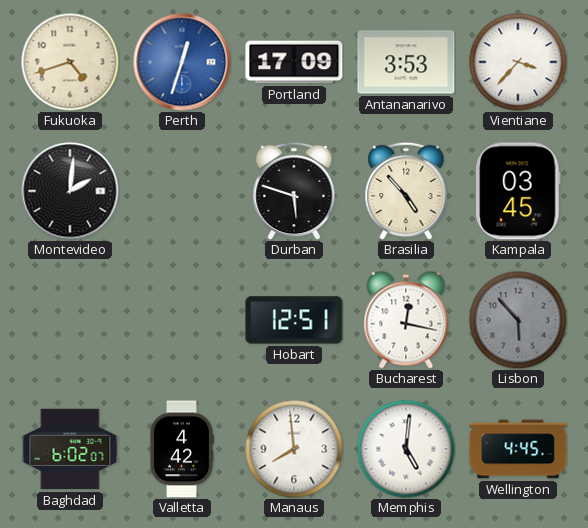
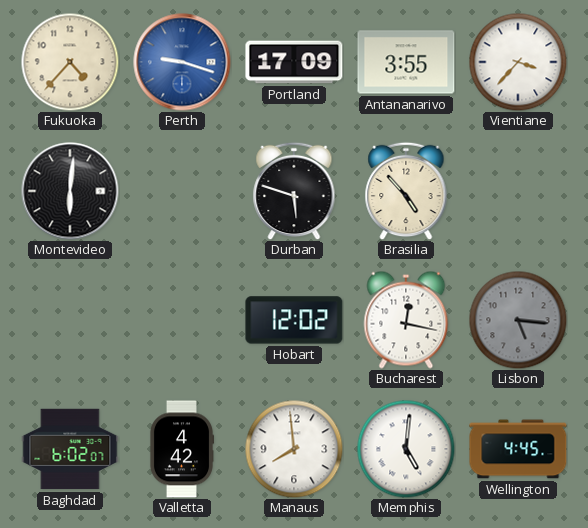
Fukuoka: 4:42 -> 4:37 (70, 62)
Perth: 12:33 -> 9:18 (182, 62)
Antananarivo: 3:53 -> 3:55 (406, 62)
Montevideo: 2:01 -> 6:01 (70, 191)
Kampala: 03:45 -> none (518, 191)
Hobart: 12:51 -> 12:02 (294, 320)
Lisbon: 5:53 -> 5:16 (518, 320)
